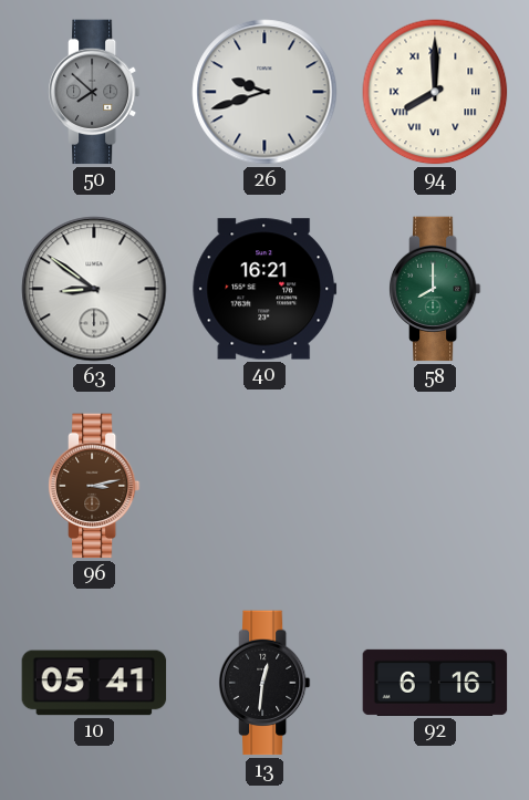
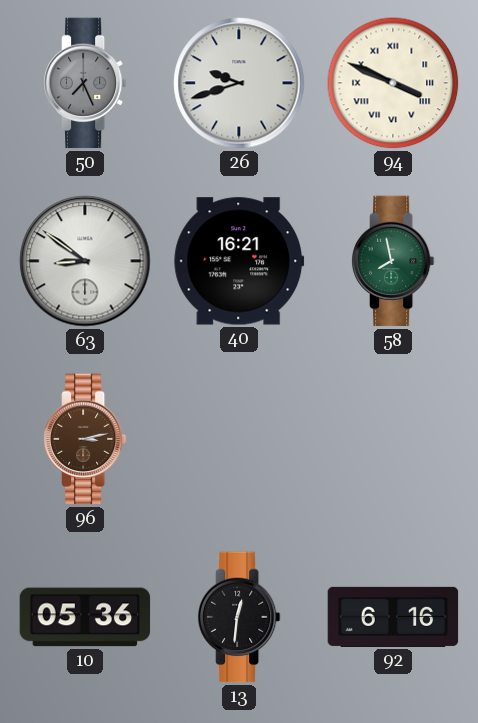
50: 7:52 -> 7:26 (85, 83)
94: 8:00 -> 3:49 (393, 83)
58: 8:00 -> 7:58 (393, 261)
10: 05:41 -> 05:36 (85, 617)
